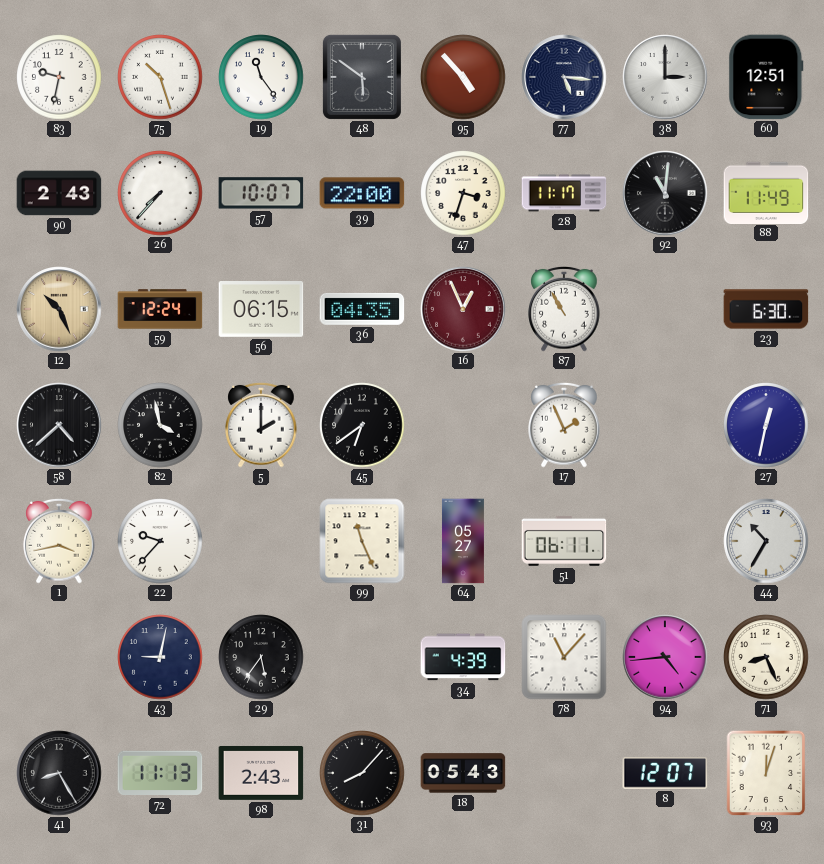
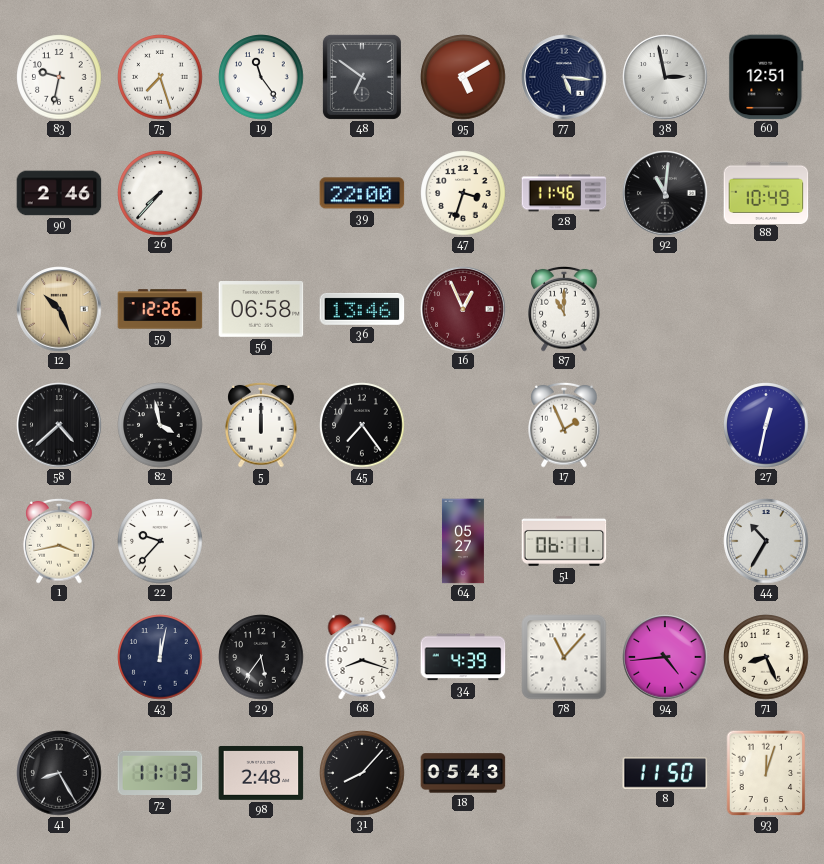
75: 10:27 -> 7:27 (160, 77)
48: 5:51 -> 6:51 (362, 77)
95: 4:53 -> 5:10 (463, 77)
38: 3:00 -> 2:58 (665, 77)
90: 2:43 -> 2:46 (59, 193)
57: 10:07 -> none (261, 193)
28: 11:17 -> 11:46 (564, 193)
88: 11:49 -> 10:49 (766, 192)
59: 12:24 -> 12:26 (160, 309)
56: 06:15 -> 06:58 (261, 310)
36: 04:35 -> 13:46 (362, 309)
87: 10:55 -> 11:00 (564, 309)
23: 6:30 -> none (766, 309)
5: 2:00 -> 12:00 (261, 425)
45: 6:39 -> 7:24 (362, 425)
99: 11:26 -> none (362, 541)
43: 9:02 -> 12:02 (160, 657)
68: none -> 8:18 (362, 657)
98: 2:43 -> 2:48 (261, 773)
8: 12:07 -> 11:50 (665, 773)
